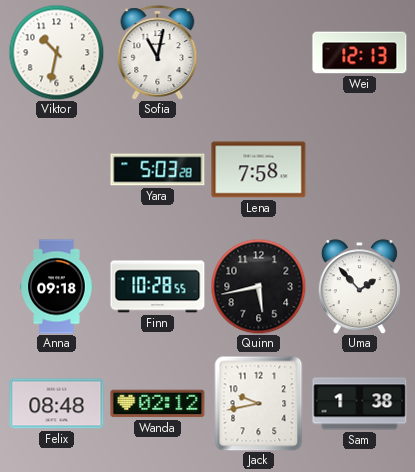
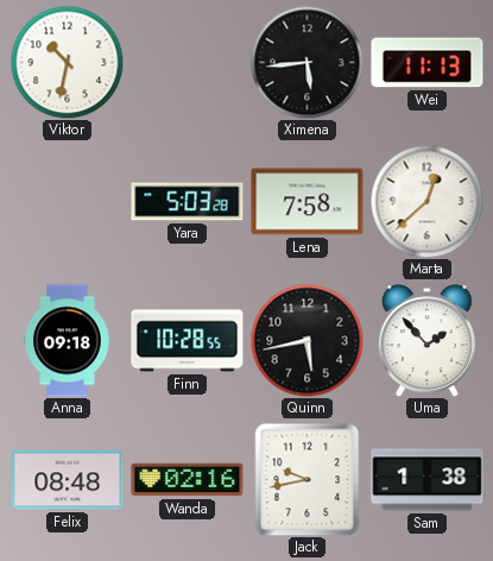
Sofia: 11:02 -> none (158, 53)
Ximena: none -> 5:44 (306, 62)
Wei: 12:13 -> 11:13 (428, 63)
Marta: none -> 12:38 (426, 201)
Wanda: 02:12 -> 02:16 (188, 480)
